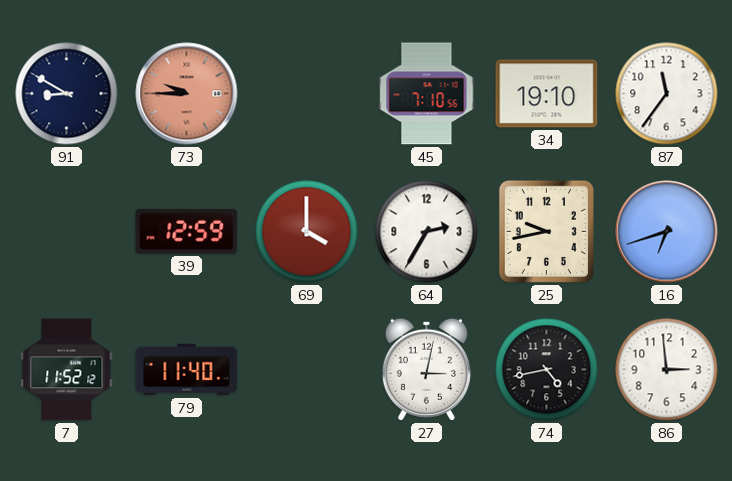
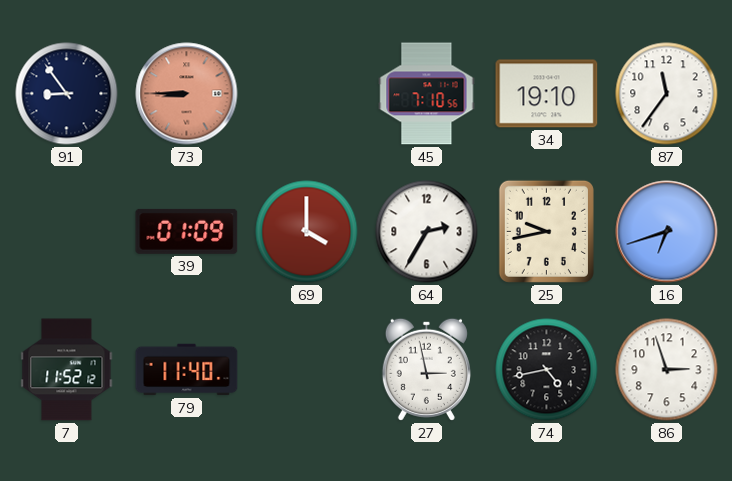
91: 8:50 -> 8:54 (67, 94)
73: 9:45 -> 8:45 (187, 94)
39: 12:59 -> 01:09 (187, 231)
27: 3:02 -> 2:58 (426, 369)
86: 2:59 -> 2:57 (667, 370)
